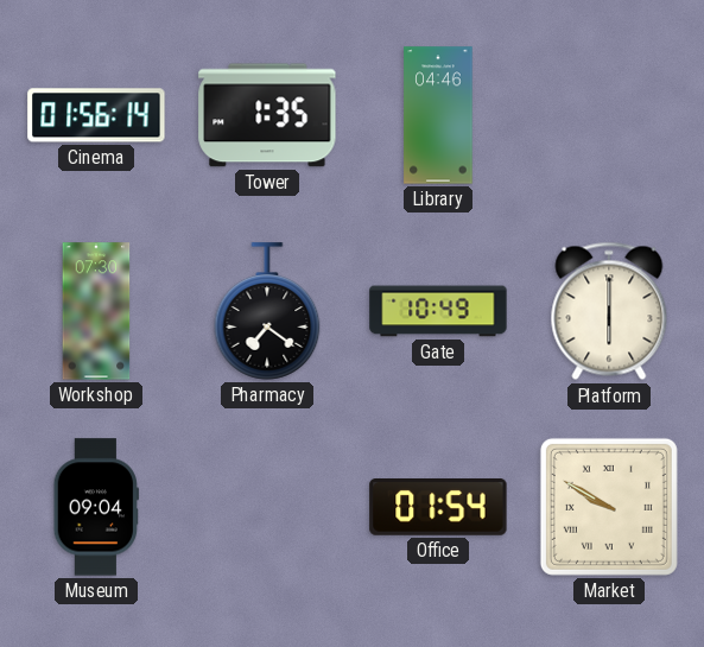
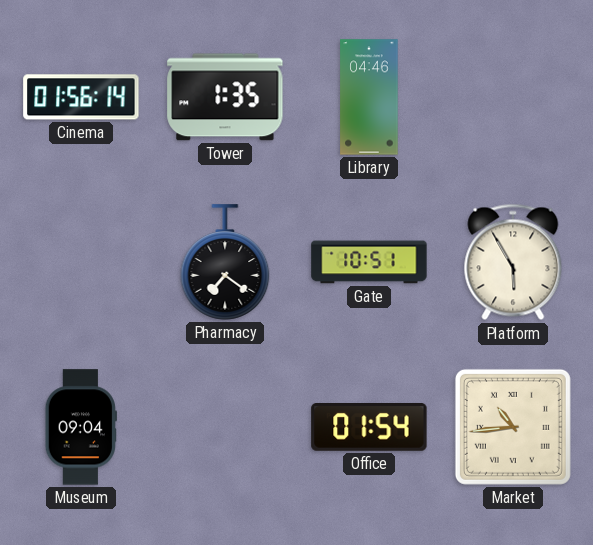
Workshop: 07:30 -> none (96, 311)
Gate: 10:49 -> 10:51 (369, 262)
Platform: 6:00 -> 5:55 (513, 262)
Market: 9:50 -> 10:44 (513, 427)
